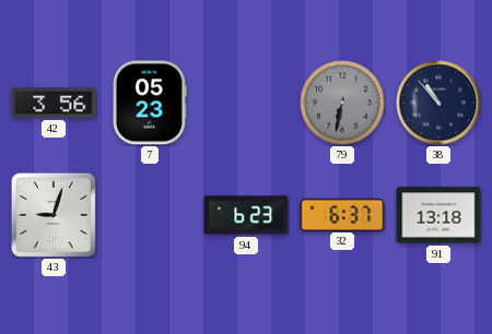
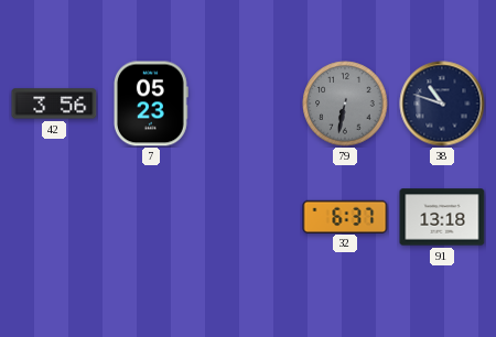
38: 10:53 -> 10:48 (442, 104)
43: 9:03 -> none (54, 215)
94: 6:23 -> none (246, 215)
